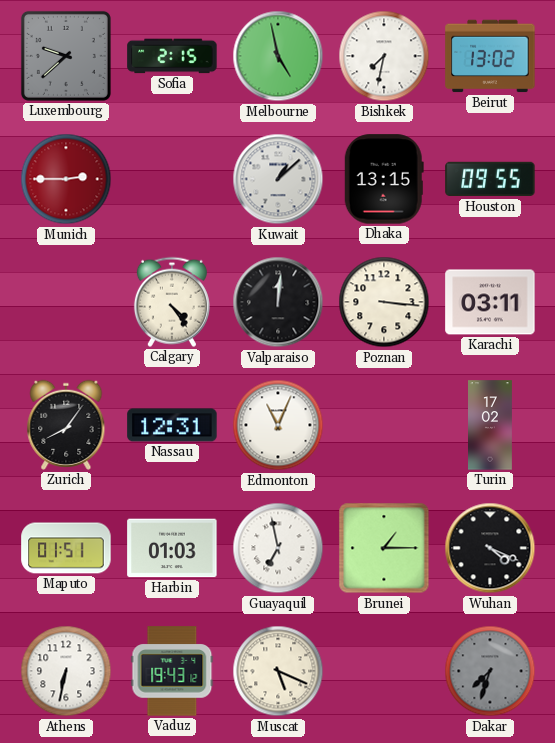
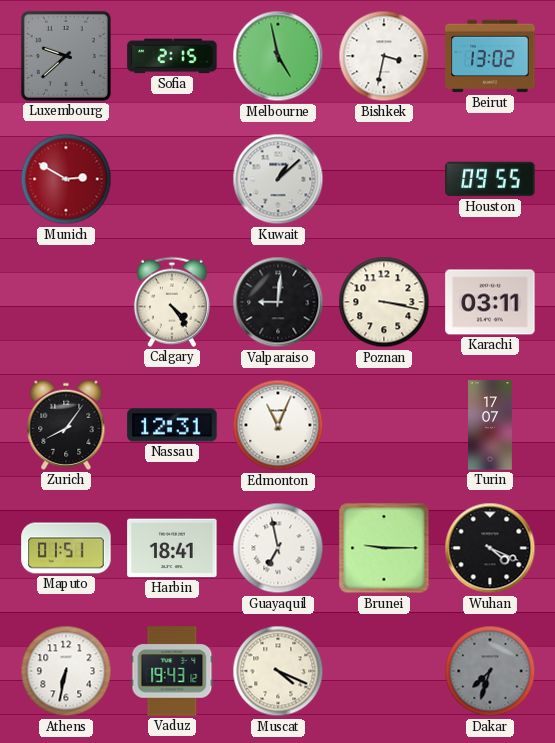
Bishkek: 7:32 -> 3:32 (384, 56)
Munich: 2:45 -> 2:50 (66, 179)
Dhaka: 13:15 -> none (384, 179)
Valparaiso: 12:01 -> 9:01 (278, 302)
Poznan: 3:16 -> 3:17 (384, 302)
Turin: 17:02 -> 17:07 (491, 425)
Harbin: 01:03 -> 18:41 (172, 548)
Brunei: 1:15 -> 9:15 (384, 548)
Muscat: 5:19 -> 4:19 (278, 671)
